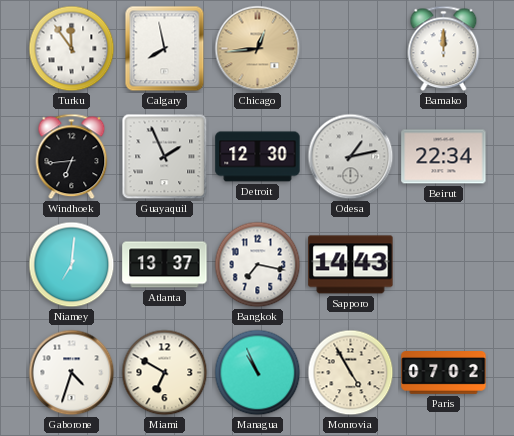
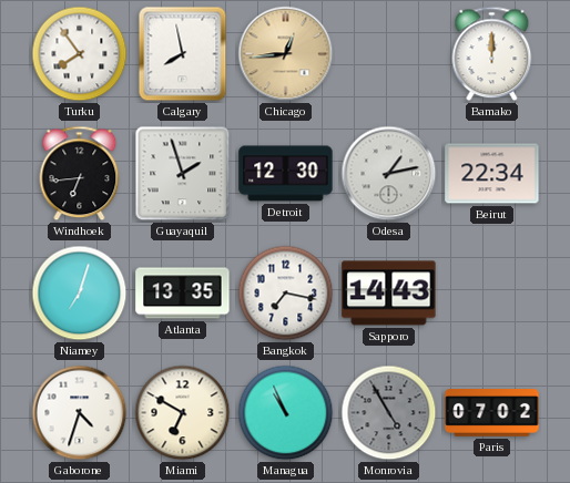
Turku: 11:54 -> 7:54 (80, 54)
Guayaquil: 1:56 -> 1:57 (183, 174)
Niamey: 7:01 -> 7:03 (80, 294)
Atlanta: 13:37 -> 13:35 (183, 294)
Monrovia dial: cream -> grey (389, 413)
